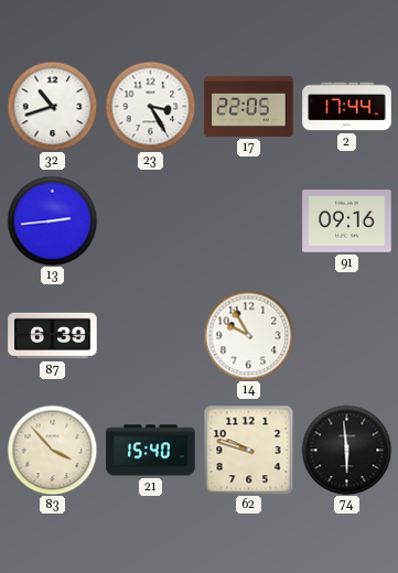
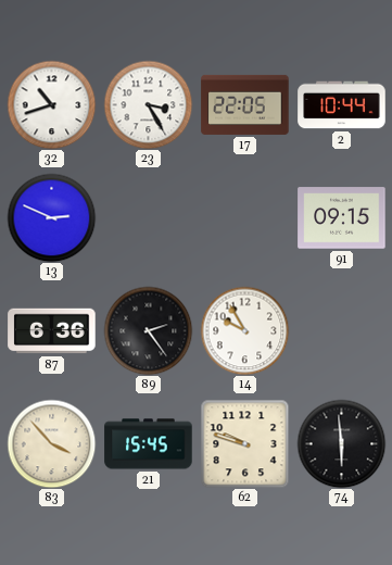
2: 17:44 -> 10:44 (342, 105)
13: 2:44 -> 2:49 (51, 217)
91: 09:16 -> 09:15 (342, 218)
87: 6:39 -> 6:36 (52, 331)
89: none -> 2:24 (148, 330)
21: 15:40 -> 15:45 (149, 444)
